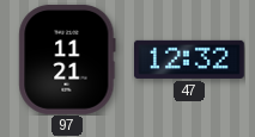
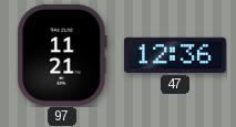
47: 12:32 -> 12:36 (175, 55)
